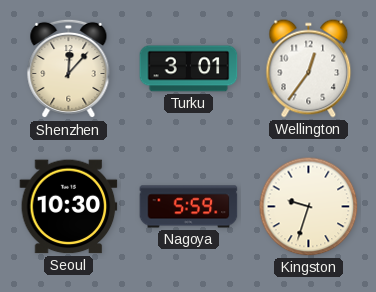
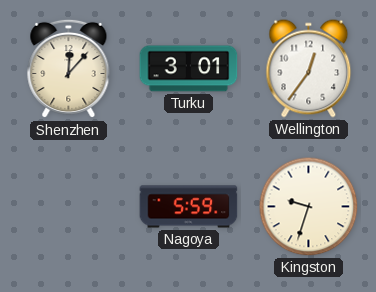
Seoul: 10:30 -> none (69, 207)
